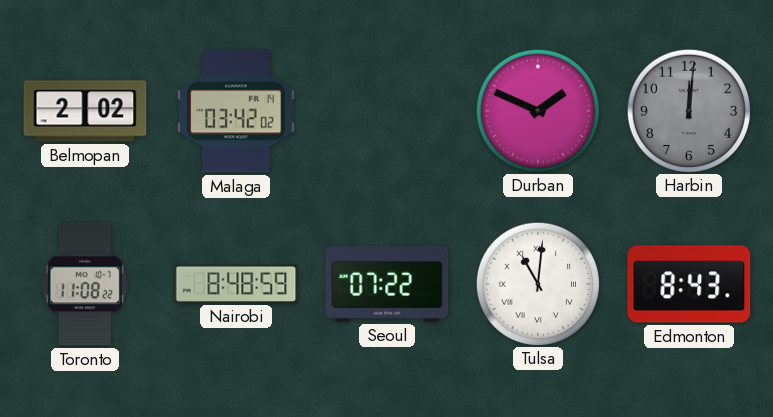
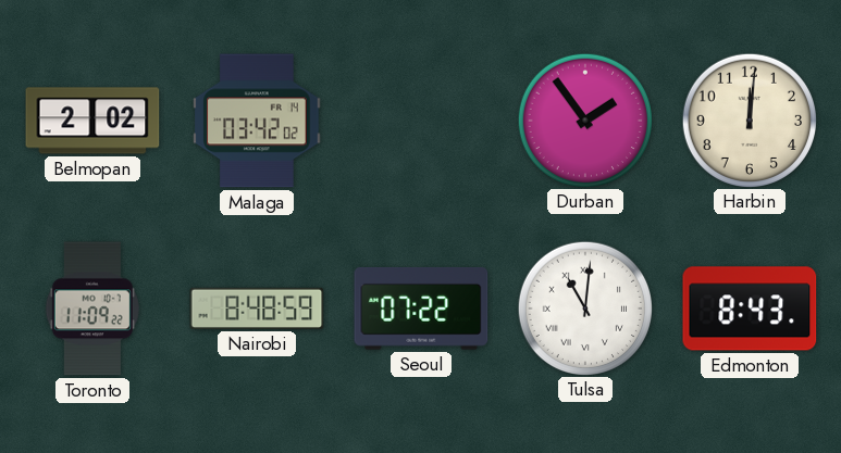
Durban: 1:49 -> 1:54 (584, 119)
Harbin dial: grey -> cream (749, 119)
Toronto: 11:08 -> 11:09 (92, 309)
